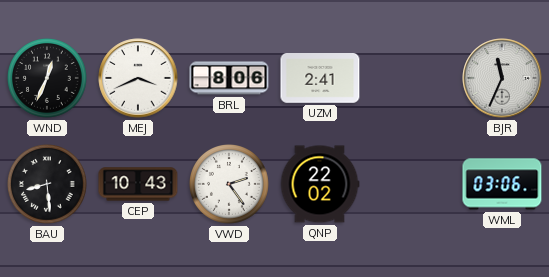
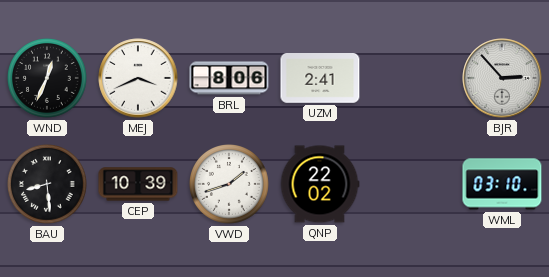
BJR: 11:34 -> 2:53 (502, 78)
CEP: 10:43 -> 10:39 (138, 184)
VWD: 2:24 -> 1:42 (230, 185)
WML: 03:06 -> 03:10 (502, 184)
